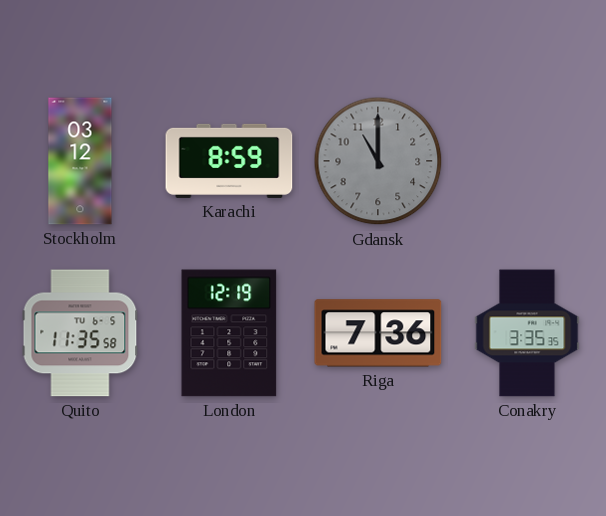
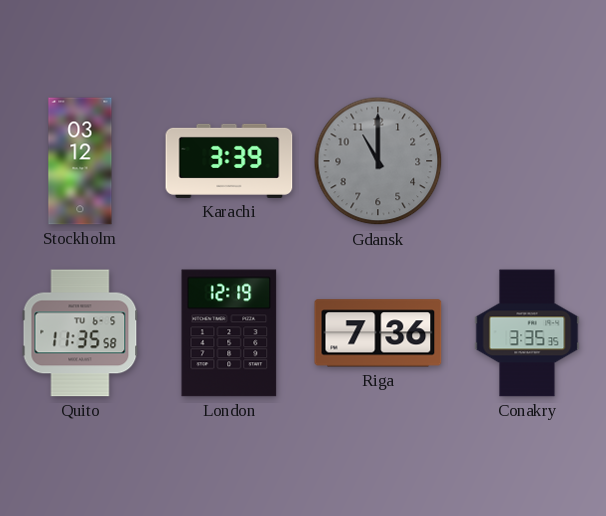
Karachi: 8:59 -> 3:39 (229, 161)
